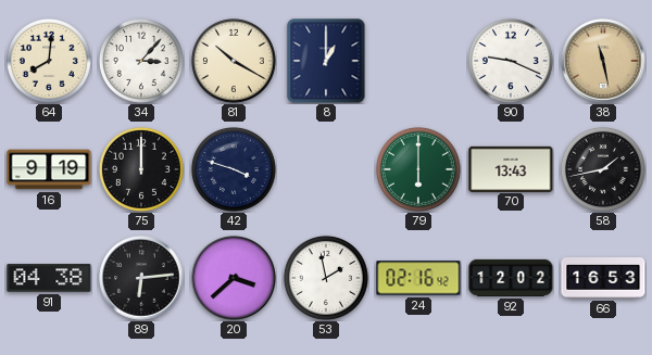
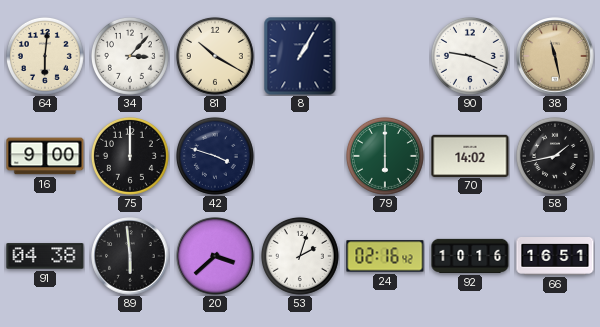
64: 8:01 -> 6:01 (45, 56)
8: 1:00 -> 1:05 (300, 56)
16: 9:19 -> 9:00 (45, 156)
70: 13:43 -> 14:02 (470, 155)
89: 6:14 -> 5:59 (130, 256)
53: 1:58 -> 2:03 (300, 256)
92: 12:02 -> 10:16 (470, 256)
66: 16:53 -> 16:51 (555, 257)
